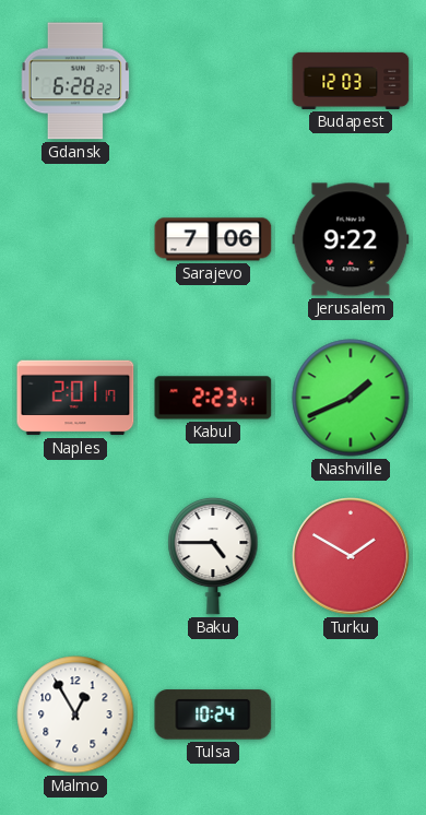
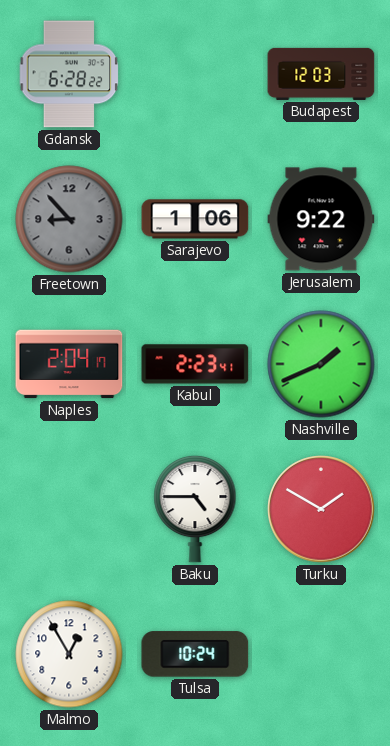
Freetown: none -> 8:53 (69, 219)
Sarajevo: 7:06 -> 1:06 (195, 219)
Naples: 2:01 -> 2:04 (69, 364)
